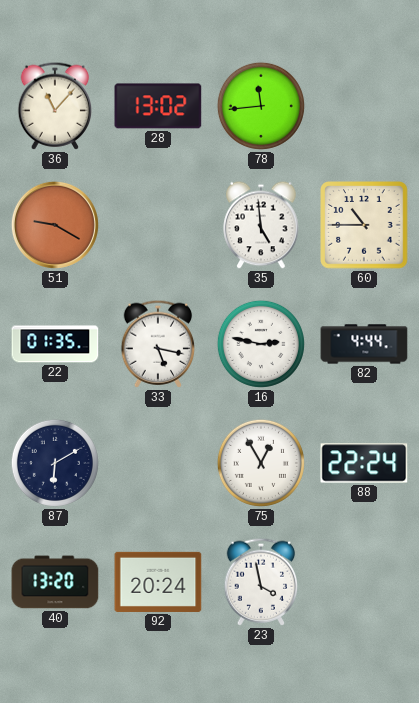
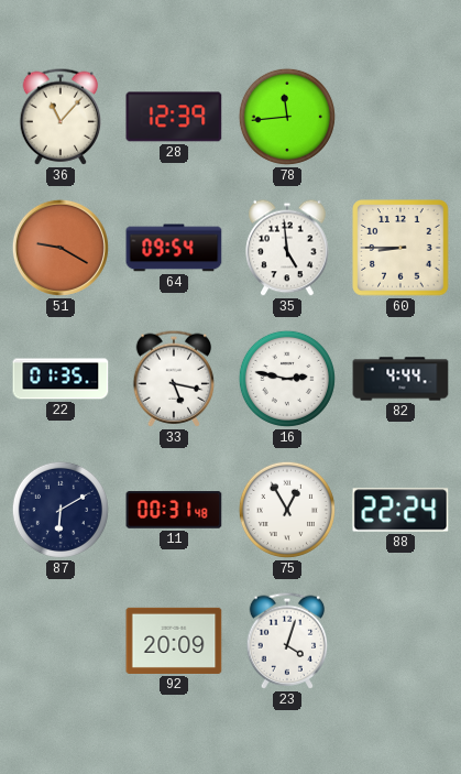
28: 13:02 -> 12:39 (174, 117)
64: none -> 09:54 (174, 248)
60: 10:45 -> 8:45 (400, 248)
11: none -> 00:31 (174, 510)
40: 13:20 -> none (55, 582)
92: 20:24 -> 20:09 (174, 641)
23: 3:58 -> 4:03 (287, 641)
